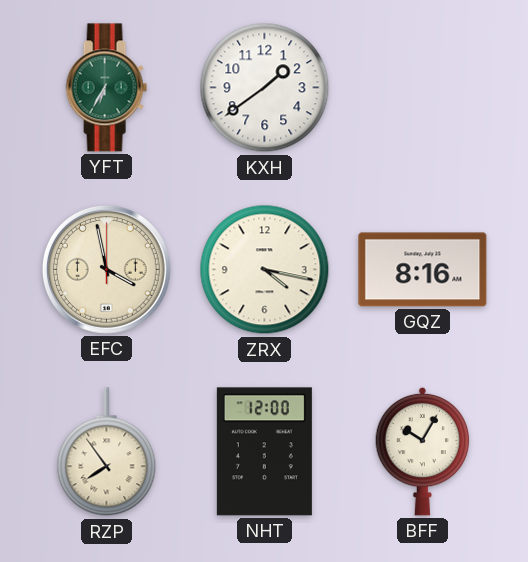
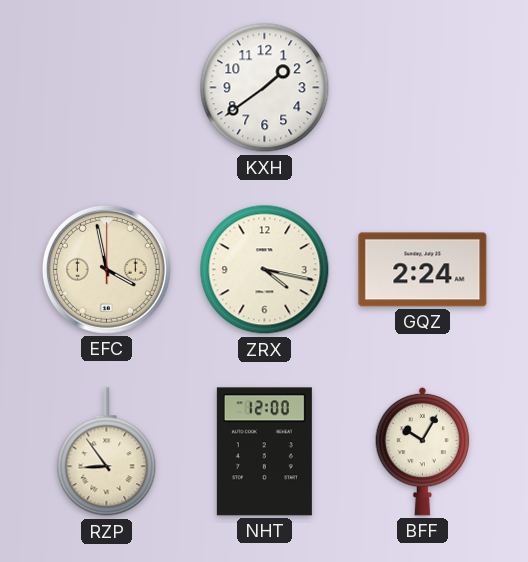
YFT: 6:35 -> none (106, 88)
GQZ: 8:16 -> 2:24 (423, 270)
RZP: 7:54 -> 8:54 (107, 452)
